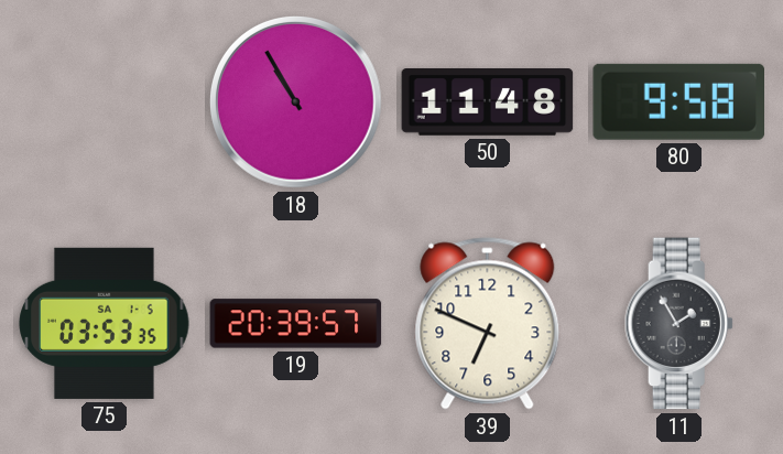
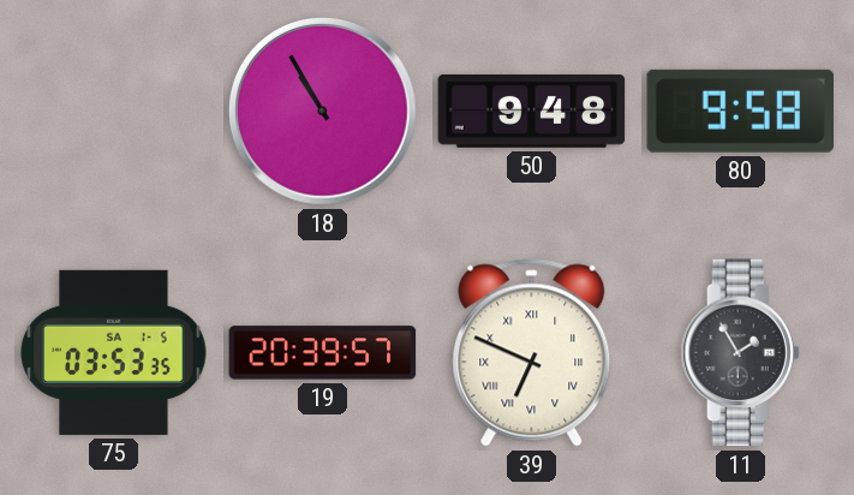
50: 11:48 -> 9:48 (532, 112)
39 numerals: Arabic -> Roman (532, 353)
